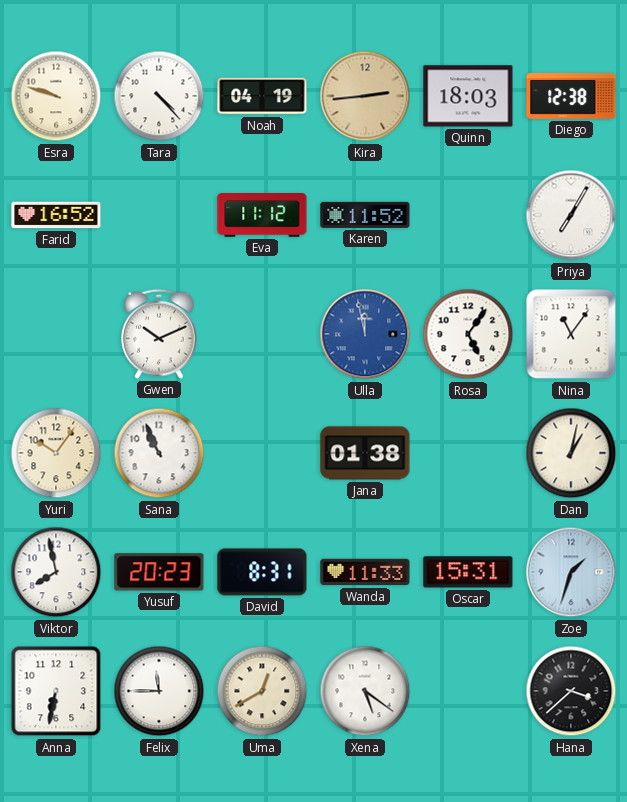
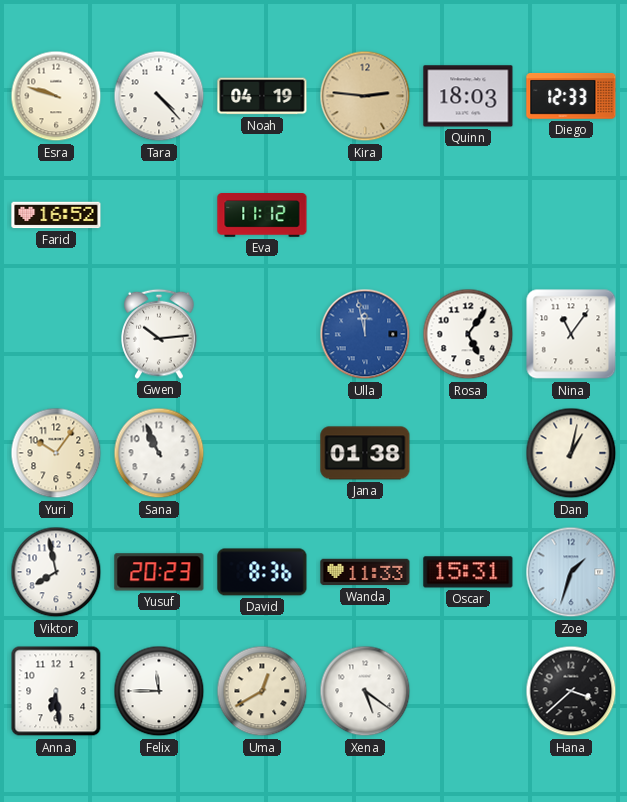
Kira: 2:44 -> 2:46 (365, 96)
Diego: 12:38 -> 12:33 (571, 97)
Karen: 11:52 -> none (365, 215)
Priya: 7:05 -> none (571, 215)
Gwen: 10:11 -> 10:14 (159, 334)
David: 8:31 -> 8:36 (262, 572)
Anna: 6:32 -> 6:29 (56, 691)
